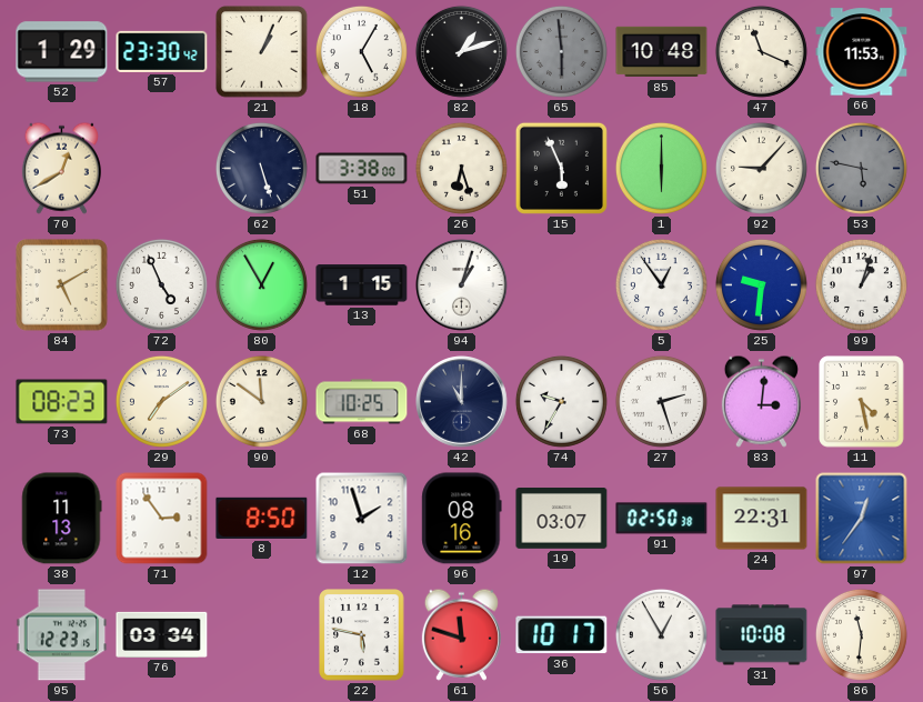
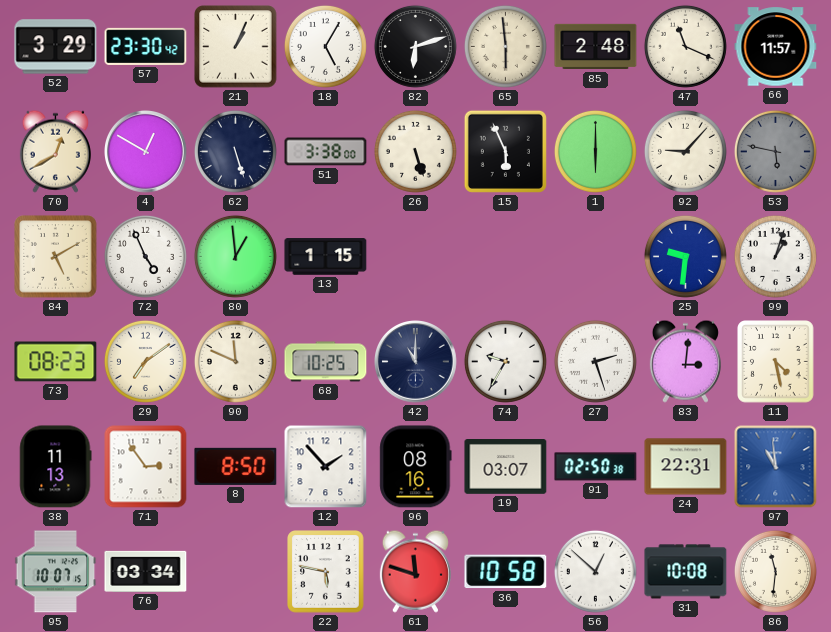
52: 1:29 -> 3:29 (56, 47)
82: 1:12 -> 6:12 (415, 46)
65 dial: grey -> cream (505, 46)
85: 10:48 -> 2:48 (596, 47)
66: 11:53 -> 11:57 (776, 47)
4: none -> 12:50 (146, 152)
26: 6:27 -> 5:27 (415, 151)
80: 12:55 -> 12:59 (235, 256)
94: 1:03 -> none (462, 285)
5: 12:54 -> none (661, 284)
90: 11:51 -> 11:49 (235, 361)
12: 1:57 -> 1:53 (326, 467)
97: 12:36 -> 10:59 (776, 467)
95: 12:23 -> 10:07 (56, 572)
36: 10:17 -> 10:58 (506, 572)
56: 12:55 -> 12:52 (595, 571)
